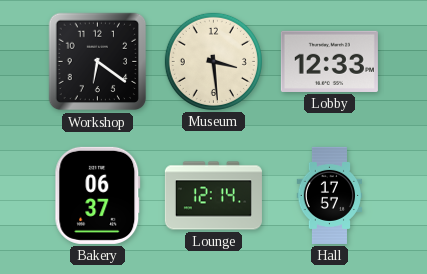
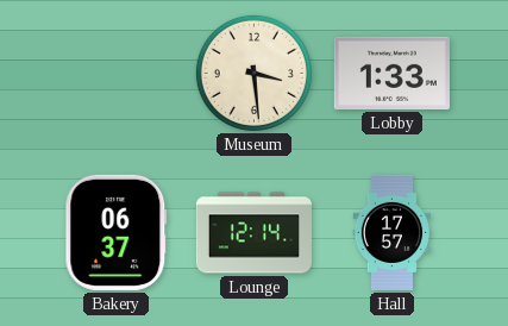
Workshop: 6:21 -> none (98, 62)
Lobby: 12:33 -> 1:33 (391, 73)
